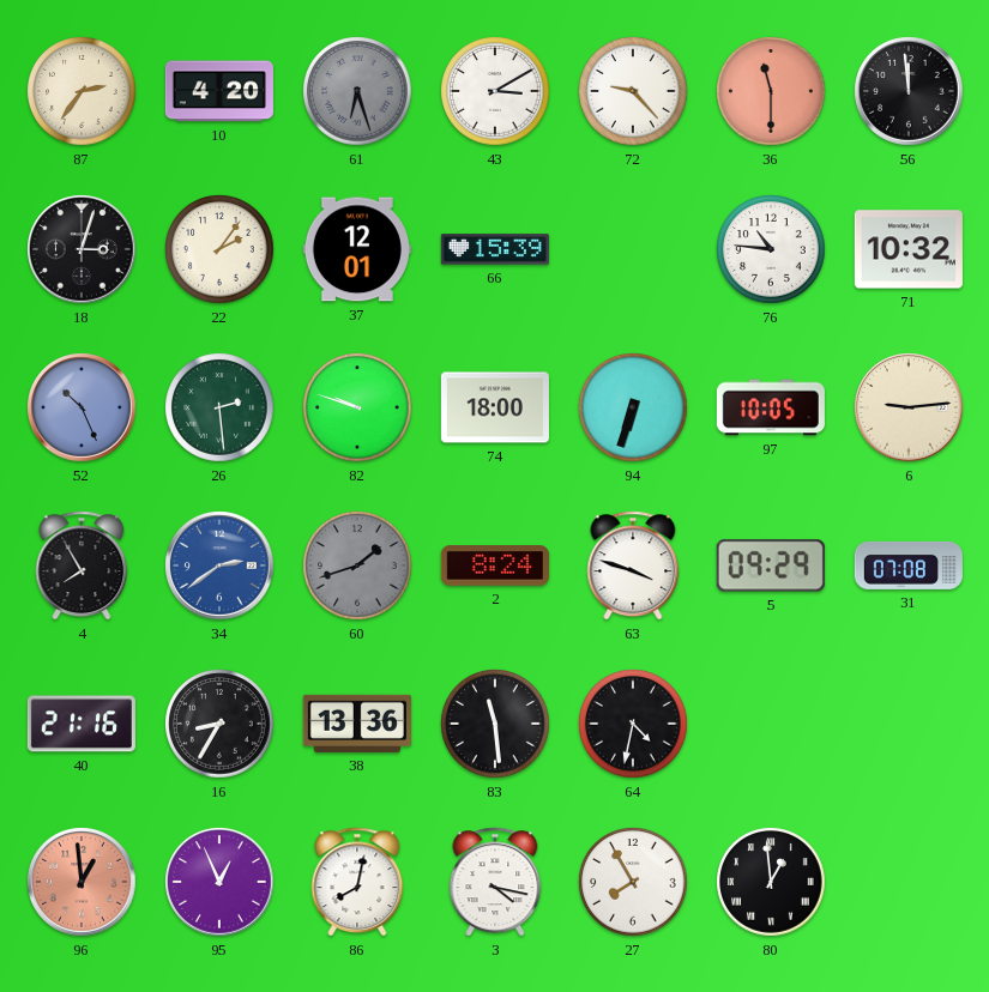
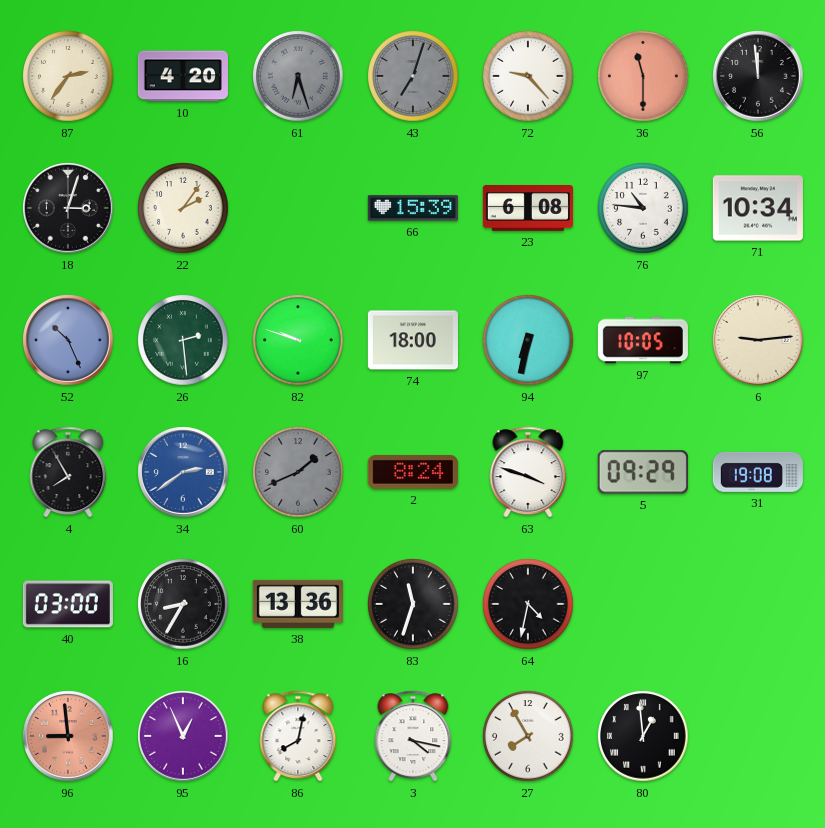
43: 3:10 -> 7:03 (413, 76)
43 dial: white -> grey (413, 76)
37: 12:01 -> none (357, 249)
23: none -> 6:08 (528, 209)
71: 10:32 -> 10:34 (758, 208)
94: 6:33 -> 6:32 (528, 340)
60: 1:42 -> 1:41 (298, 472)
31: 07:08 -> 19:08 (758, 472)
40: 21:16 -> 03:00 (68, 604)
83: 11:29 -> 11:33 (413, 604)
96: 12:59 -> 8:59 (68, 736)
